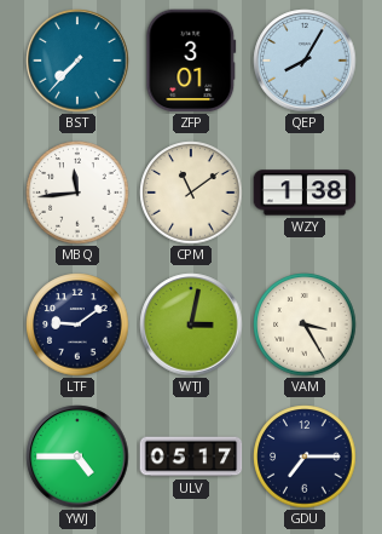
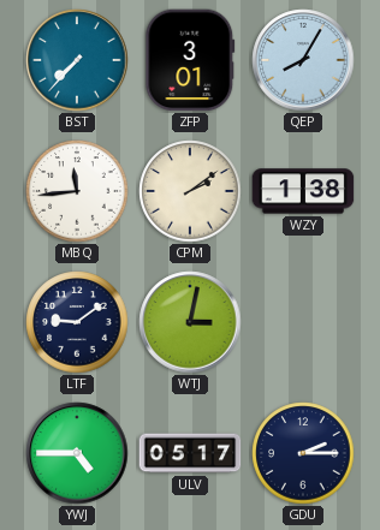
CPM: 11:09 -> 2:09 (190, 191)
VAM: 3:25 -> none (305, 325)
GDU: 7:15 -> 2:15 (303, 453)
